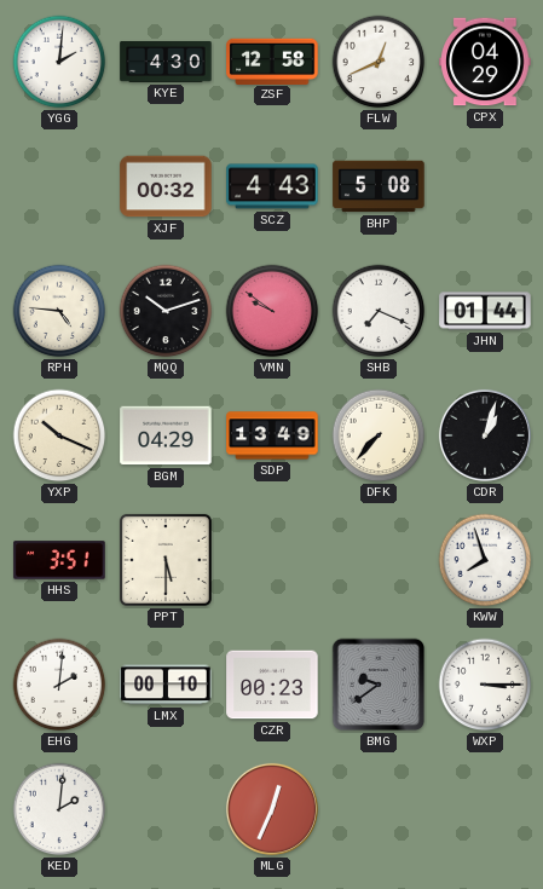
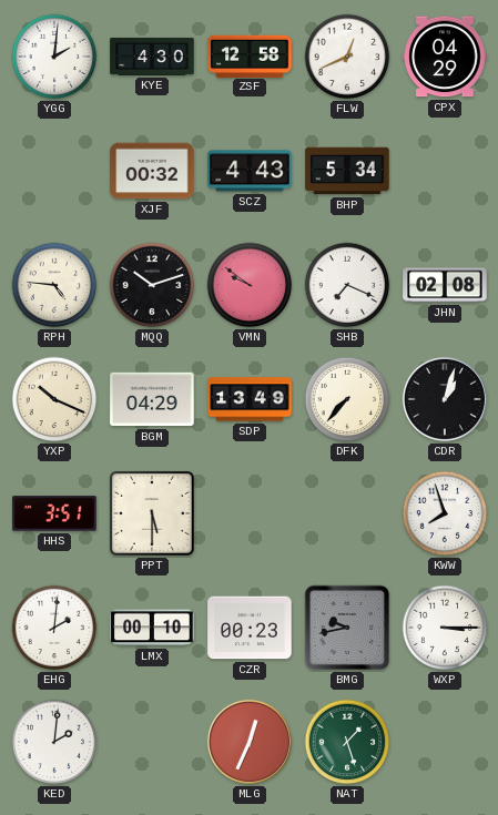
BHP: 5:08 -> 5:34 (347, 171)
JHN: 01:44 -> 02:08 (445, 285)
BMG: 9:39 -> 9:43 (347, 628)
NAT: none -> 1:27 (347, 742)
